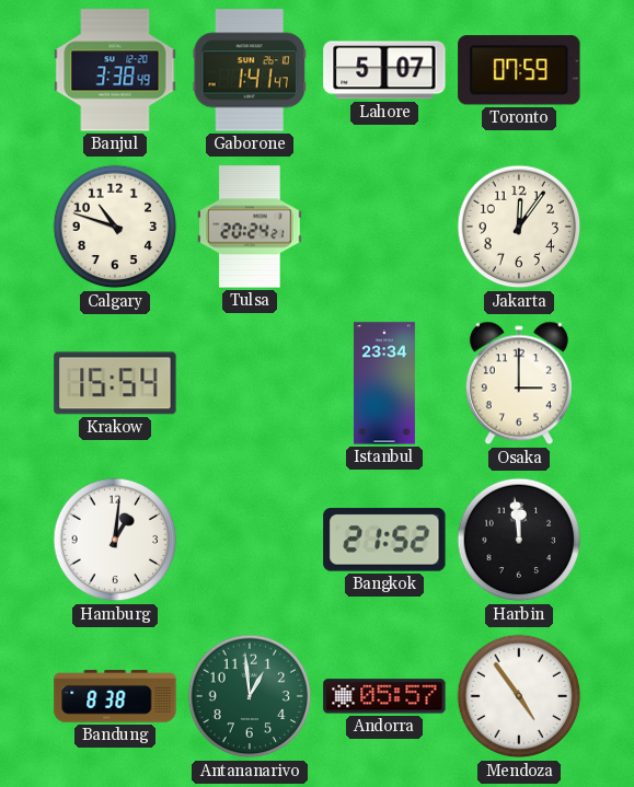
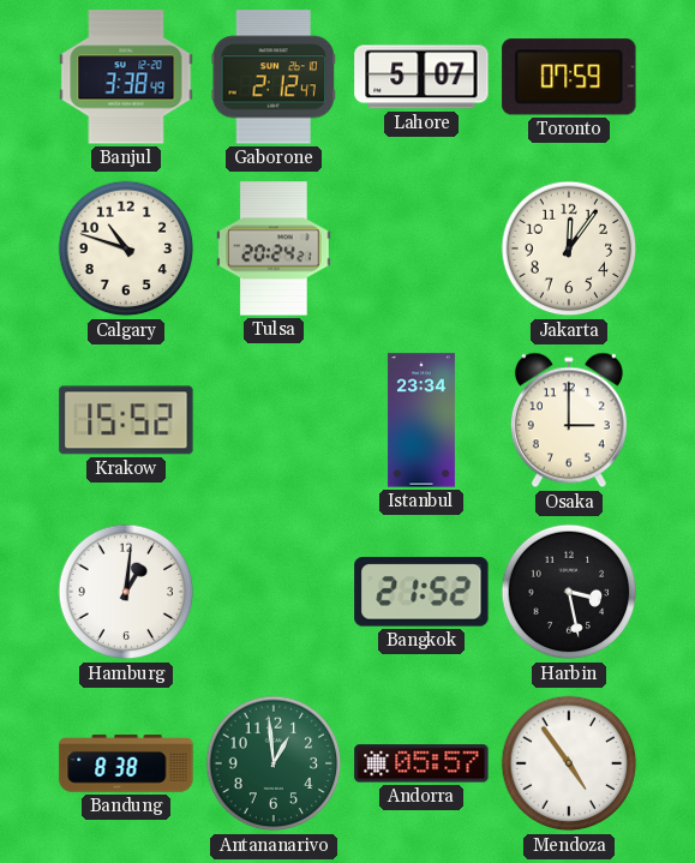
Gaborone: 1:41 -> 2:12 (274, 77)
Krakow: 15:54 -> 15:52 (126, 420)
Harbin: 11:59 -> 3:28 (569, 592)
